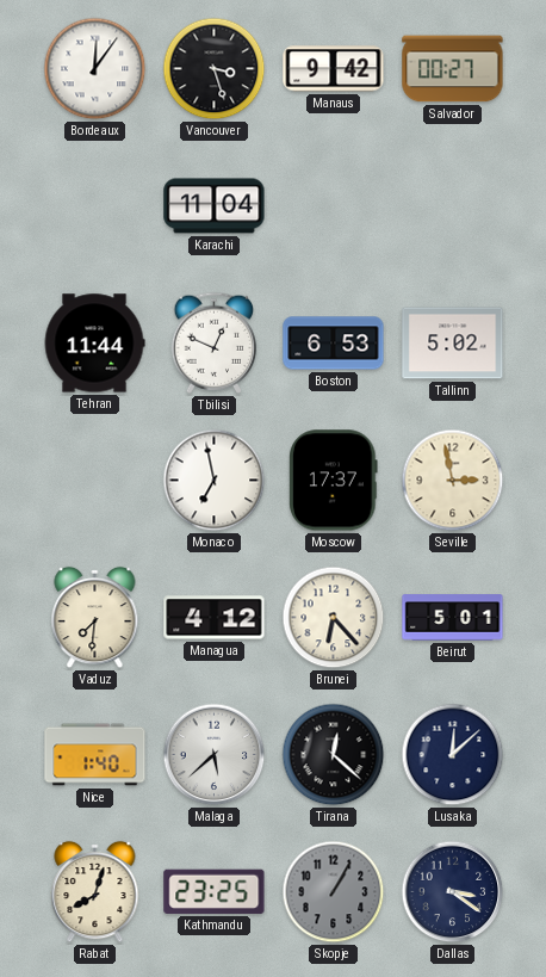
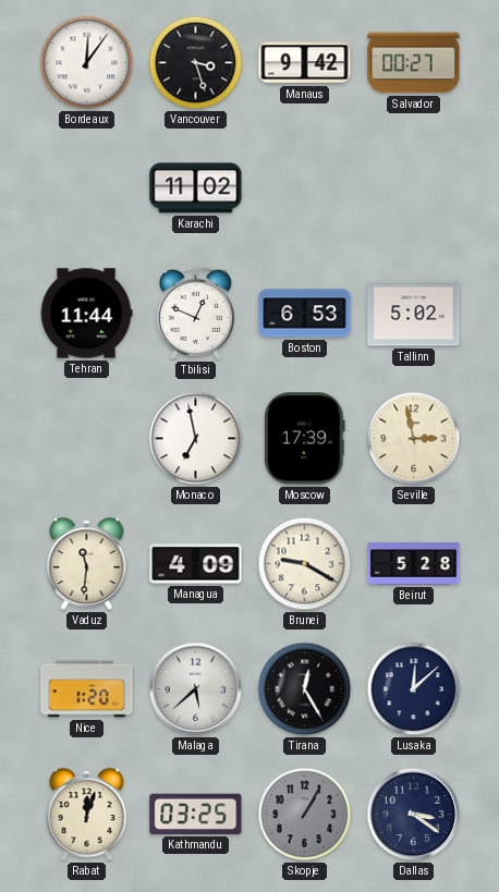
Karachi: 11:04 -> 11:02 (196, 188)
Moscow: 17:37 -> 17:39 (305, 439)
Vaduz: 7:31 -> 11:31 (87, 564)
Managua: 4:12 -> 4:09 (196, 564)
Brunei: 6:23 -> 9:20 (305, 564)
Beirut: 5:01 -> 5:28 (414, 564)
Nice: 1:40 -> 1:20 (87, 689)
Tirana: 12:22 -> 12:25 (305, 689)
Rabat: 8:03 -> 12:03 (87, 815)
Kathmandu: 23:25 -> 03:25 (196, 814)
